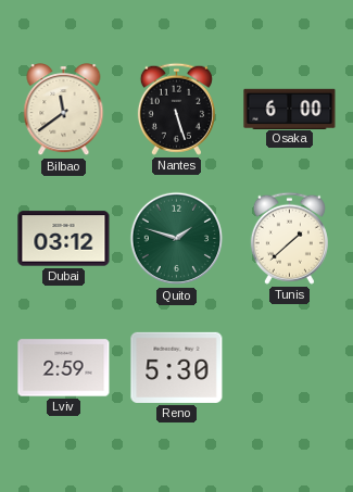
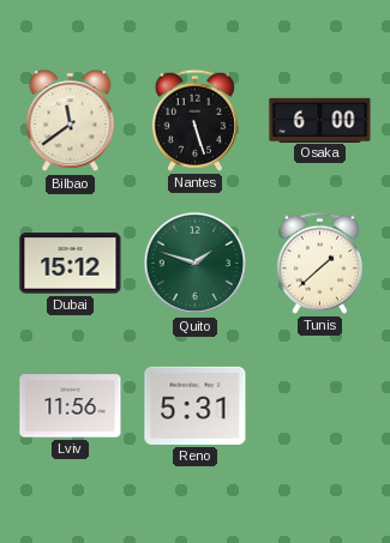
Dubai: 03:12 -> 15:12 (71, 264)
Lviv: 2:59 -> 11:56 (71, 406)
Reno: 5:30 -> 5:31 (196, 405)
